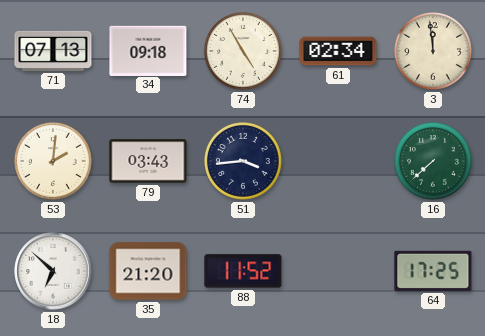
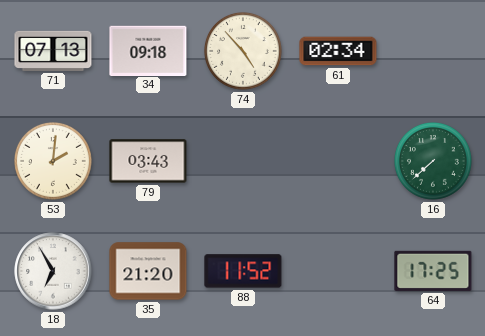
74: 4:55 -> 4:53 (244, 52)
3: 11:59 -> none (434, 52)
51: 3:44 -> none (244, 162)
18: 6:52 -> 6:55 (53, 271)
